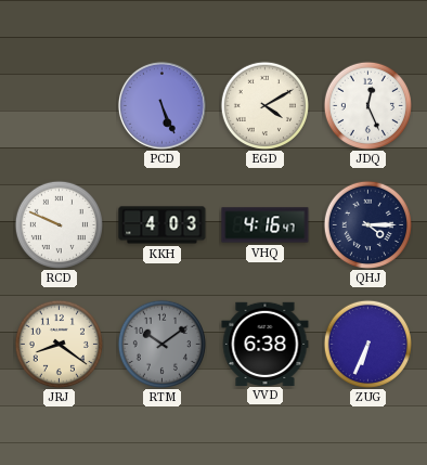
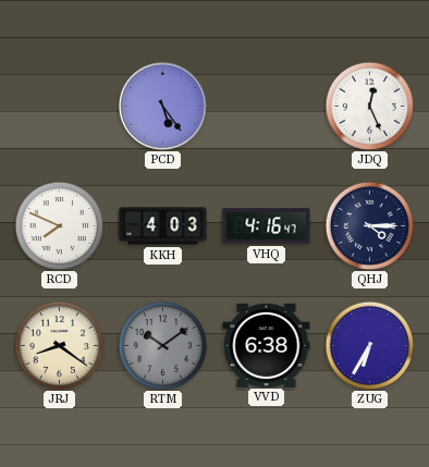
PCD: 5:26 -> 5:24 (162, 106)
EGD: 4:10 -> none (264, 105)
RCD: 9:49 -> 7:49 (59, 225)
ZUG: 6:34 -> 6:35 (369, 345)
